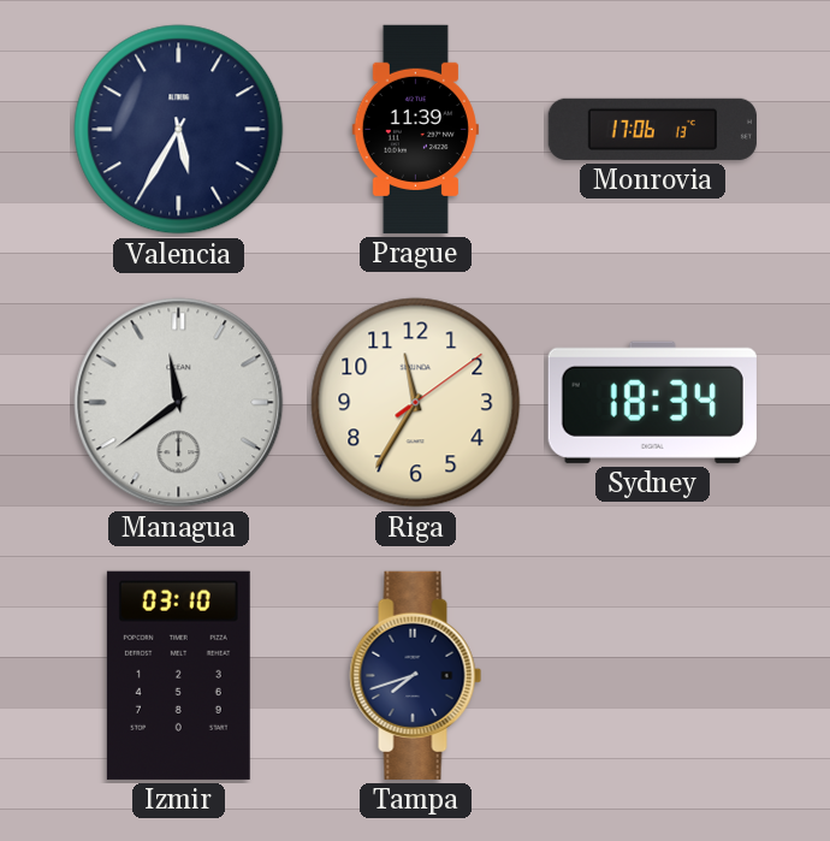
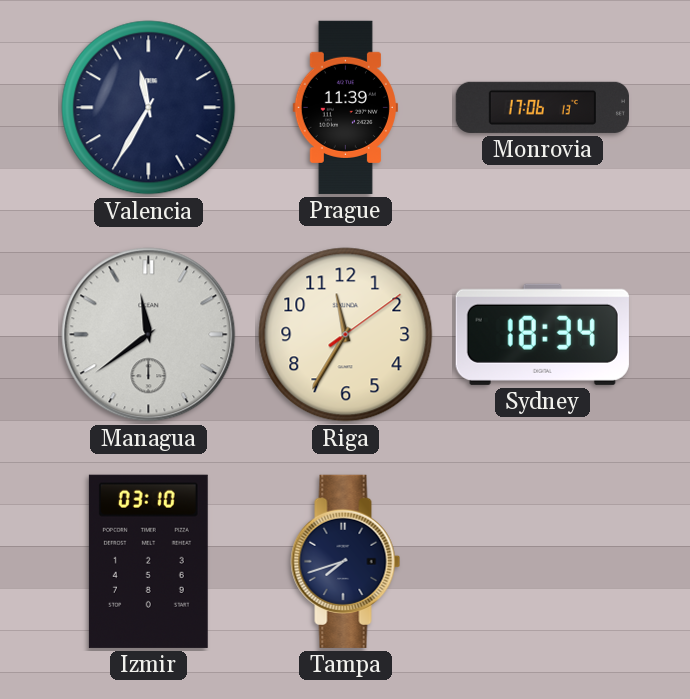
Valencia: 5:35 -> 11:35 (149, 108)
